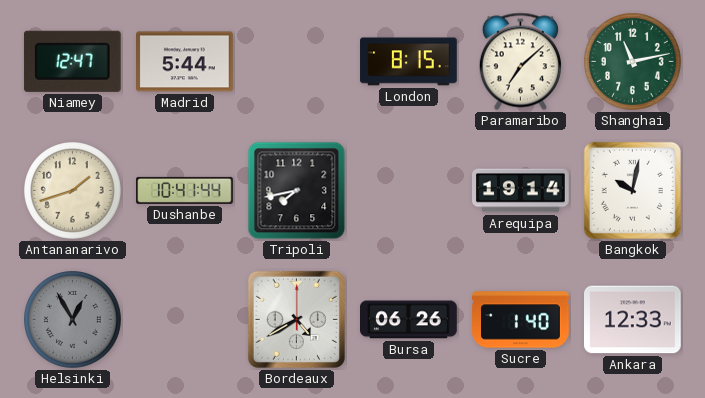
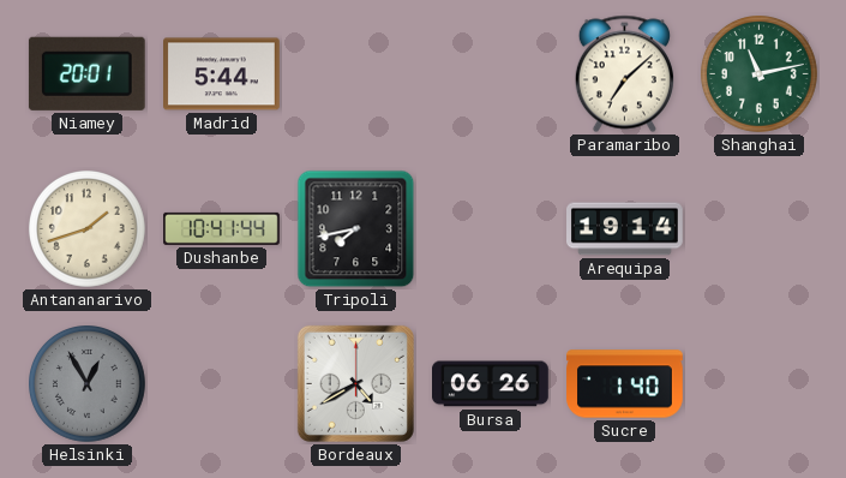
Niamey: 12:47 -> 20:01 (86, 73)
London: 8:15 -> none (409, 62)
Bangkok: 10:02 -> none (632, 190)
Ankara: 12:33 -> none (633, 320)
